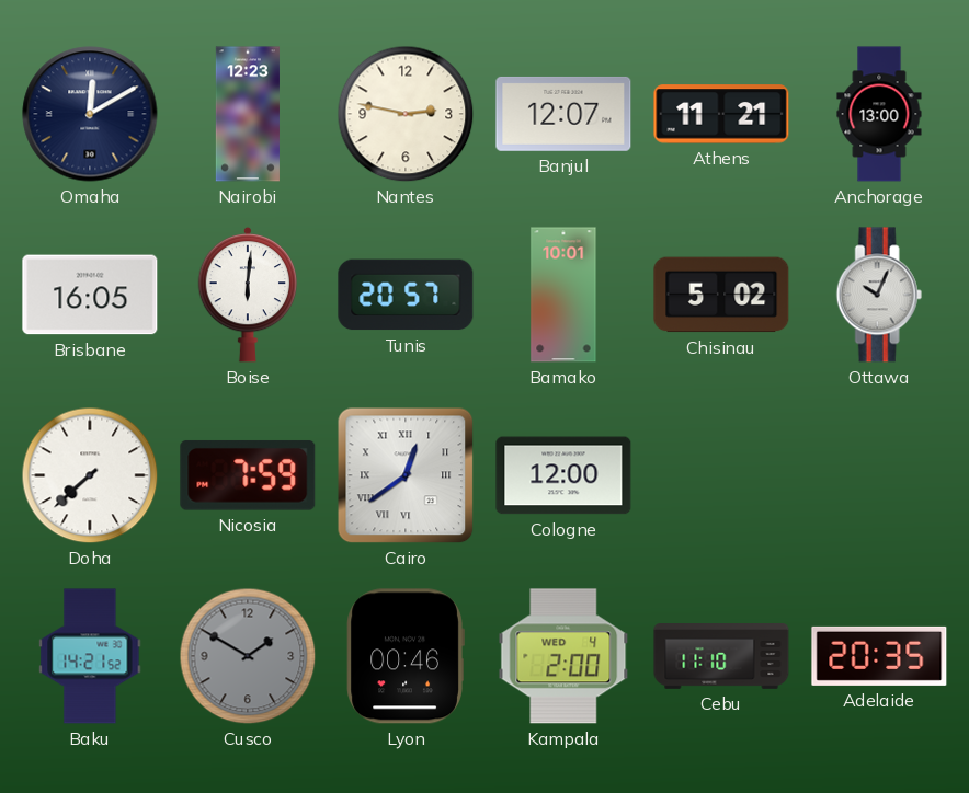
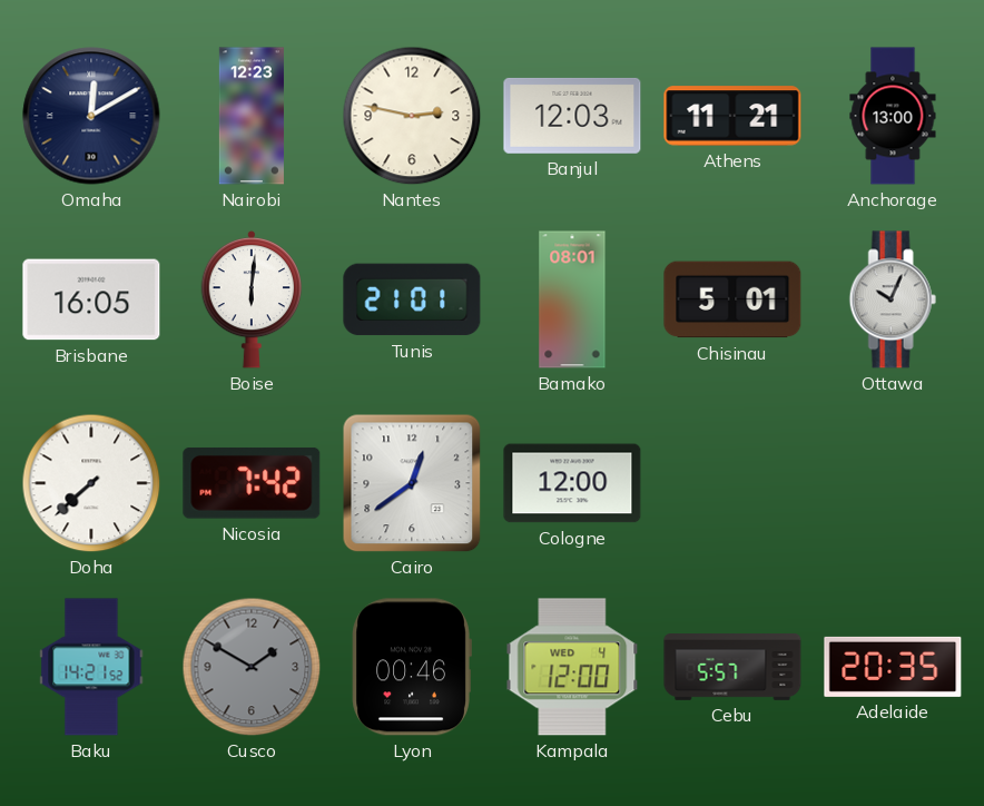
Banjul: 12:07 -> 12:03 (572, 116)
Tunis: 20:57 -> 21:01 (412, 299)
Bamako: 10:01 -> 08:01 (572, 299)
Chisinau: 5:02 -> 5:01 (732, 299)
Nicosia: 7:59 -> 7:42 (252, 483)
Cairo numerals: Roman -> Arabic (412, 483)
Kampala: 2:00 -> 12:00 (572, 667)
Cebu: 11:10 -> 5:57 (732, 668)
